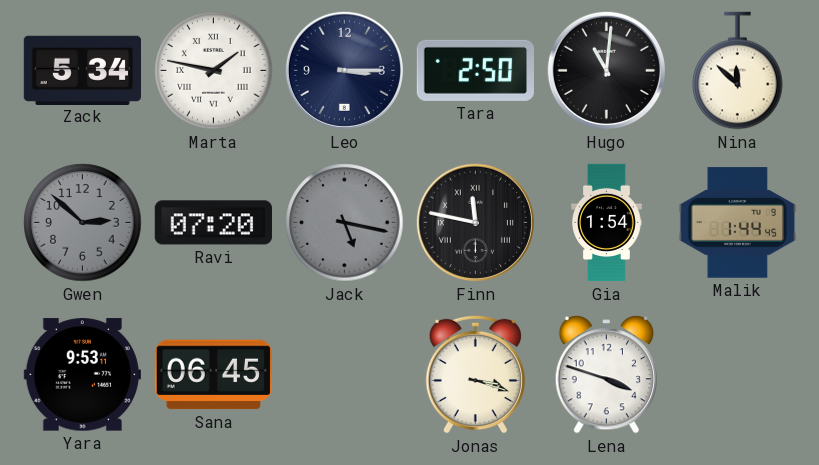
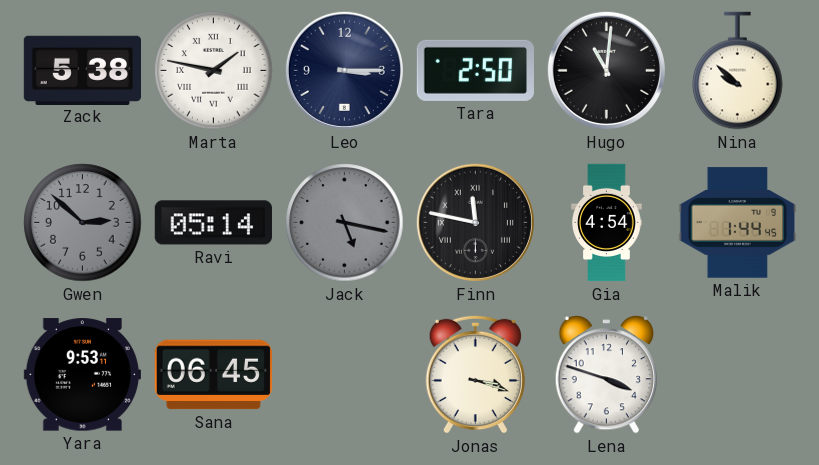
Zack: 5:34 -> 5:38 (82, 70)
Nina: 11:52 -> 9:52 (738, 71)
Ravi: 07:20 -> 05:14 (213, 223)
Gia: 1:54 -> 4:54 (607, 223)
